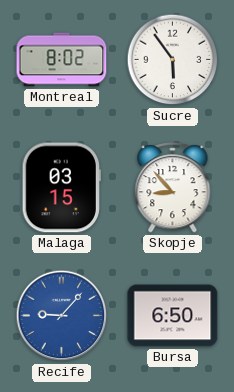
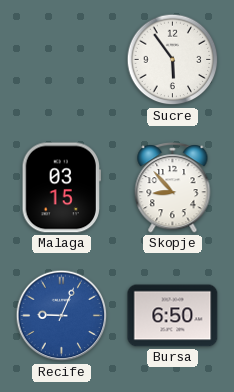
Montreal: 8:02 -> none (62, 60)
Recife: 9:07 -> 9:04 (62, 316)
